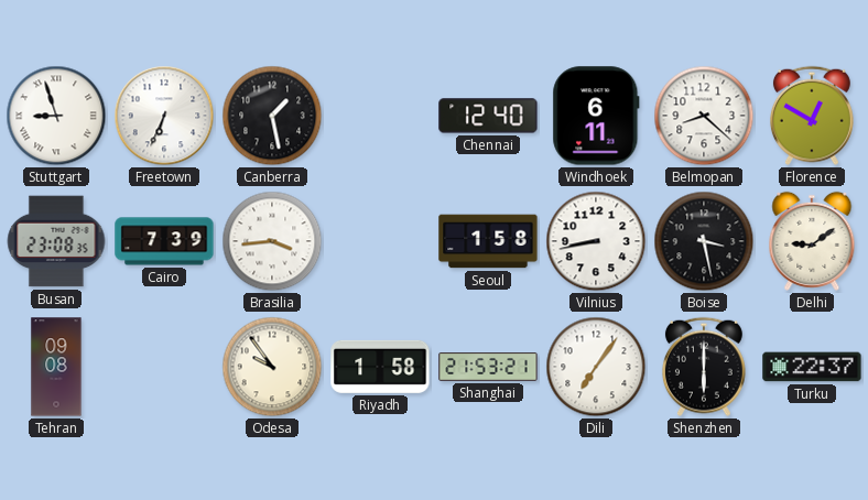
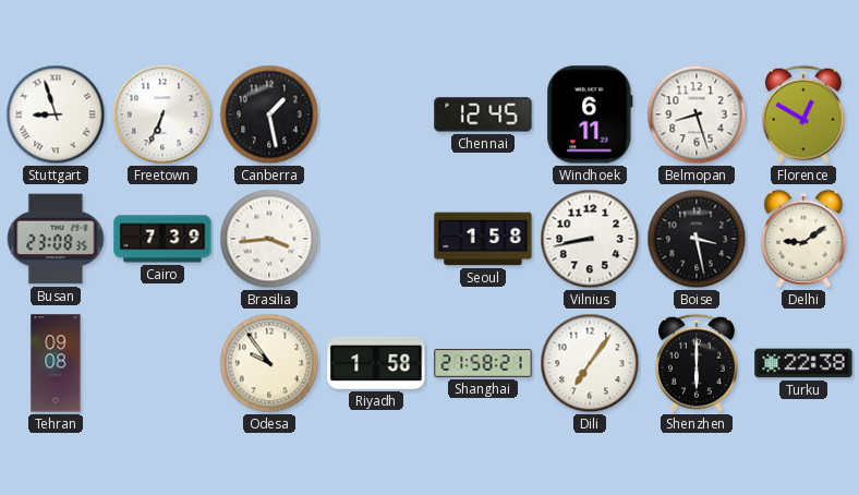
Chennai: 12:40 -> 12:45 (483, 114)
Belmopan: 8:22 -> 8:27 (697, 114)
Shanghai: 21:53 -> 21:58 (483, 363)
Turku: 22:37 -> 22:38 (803, 363)
